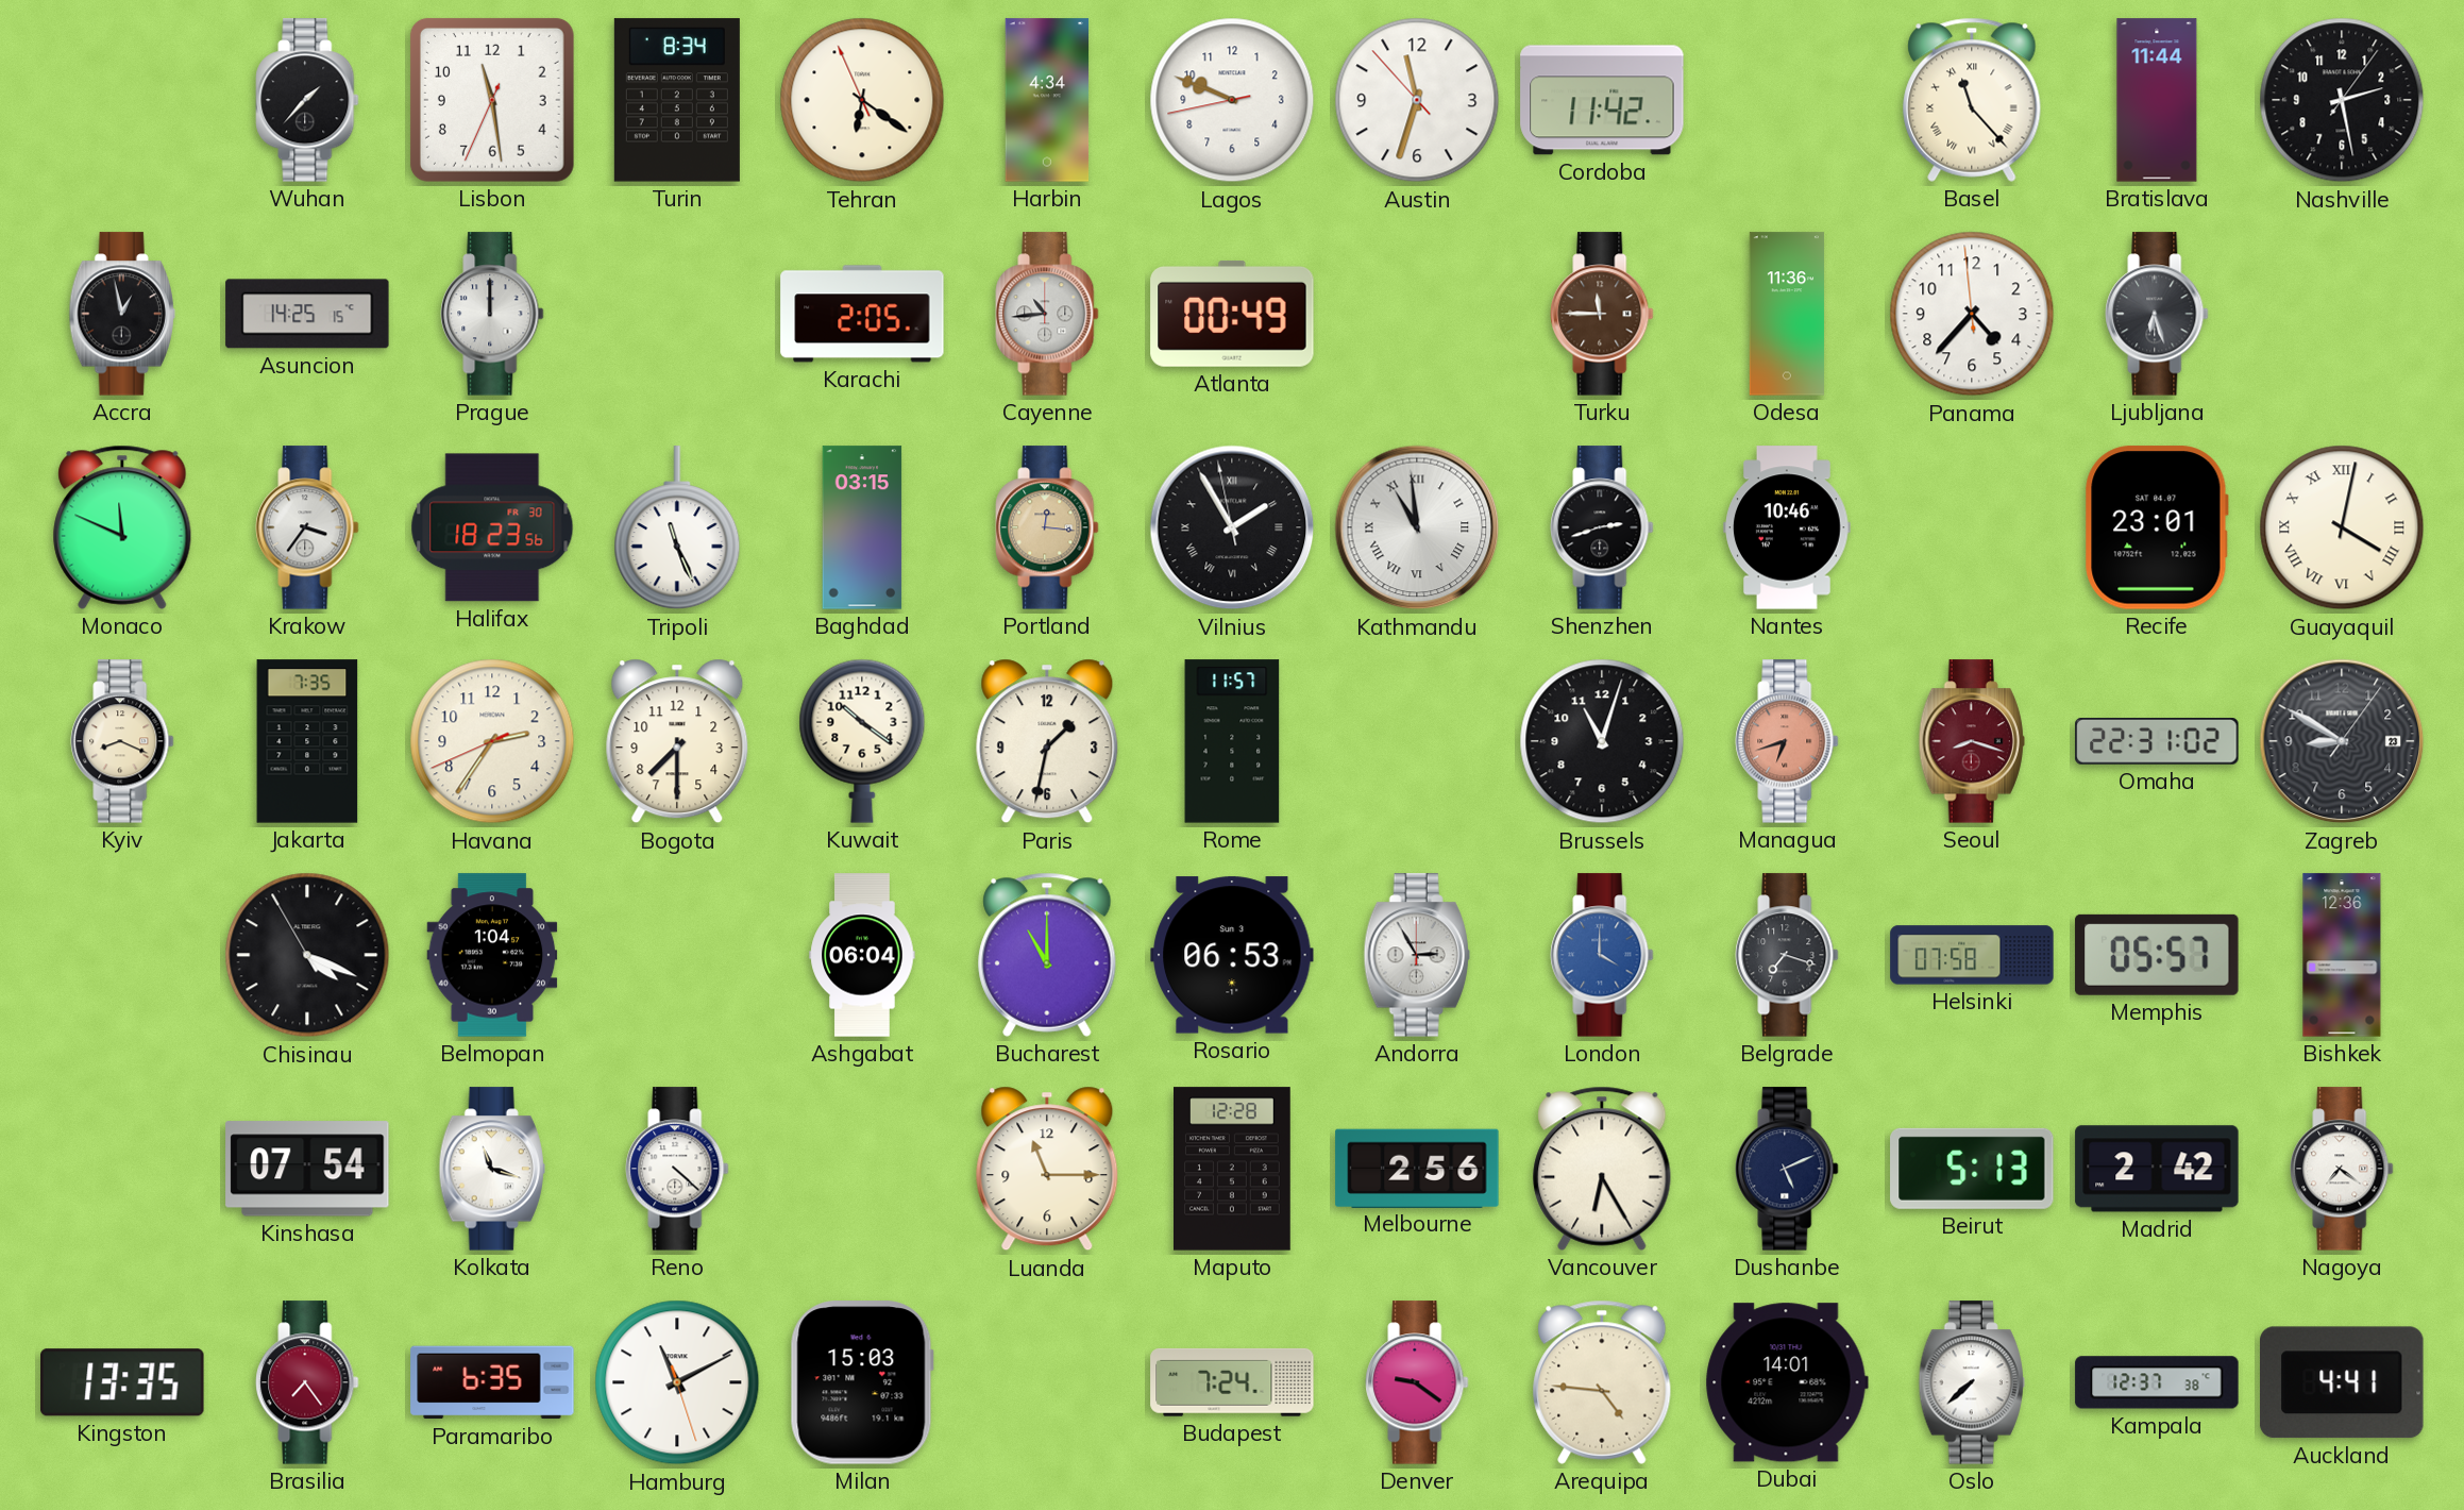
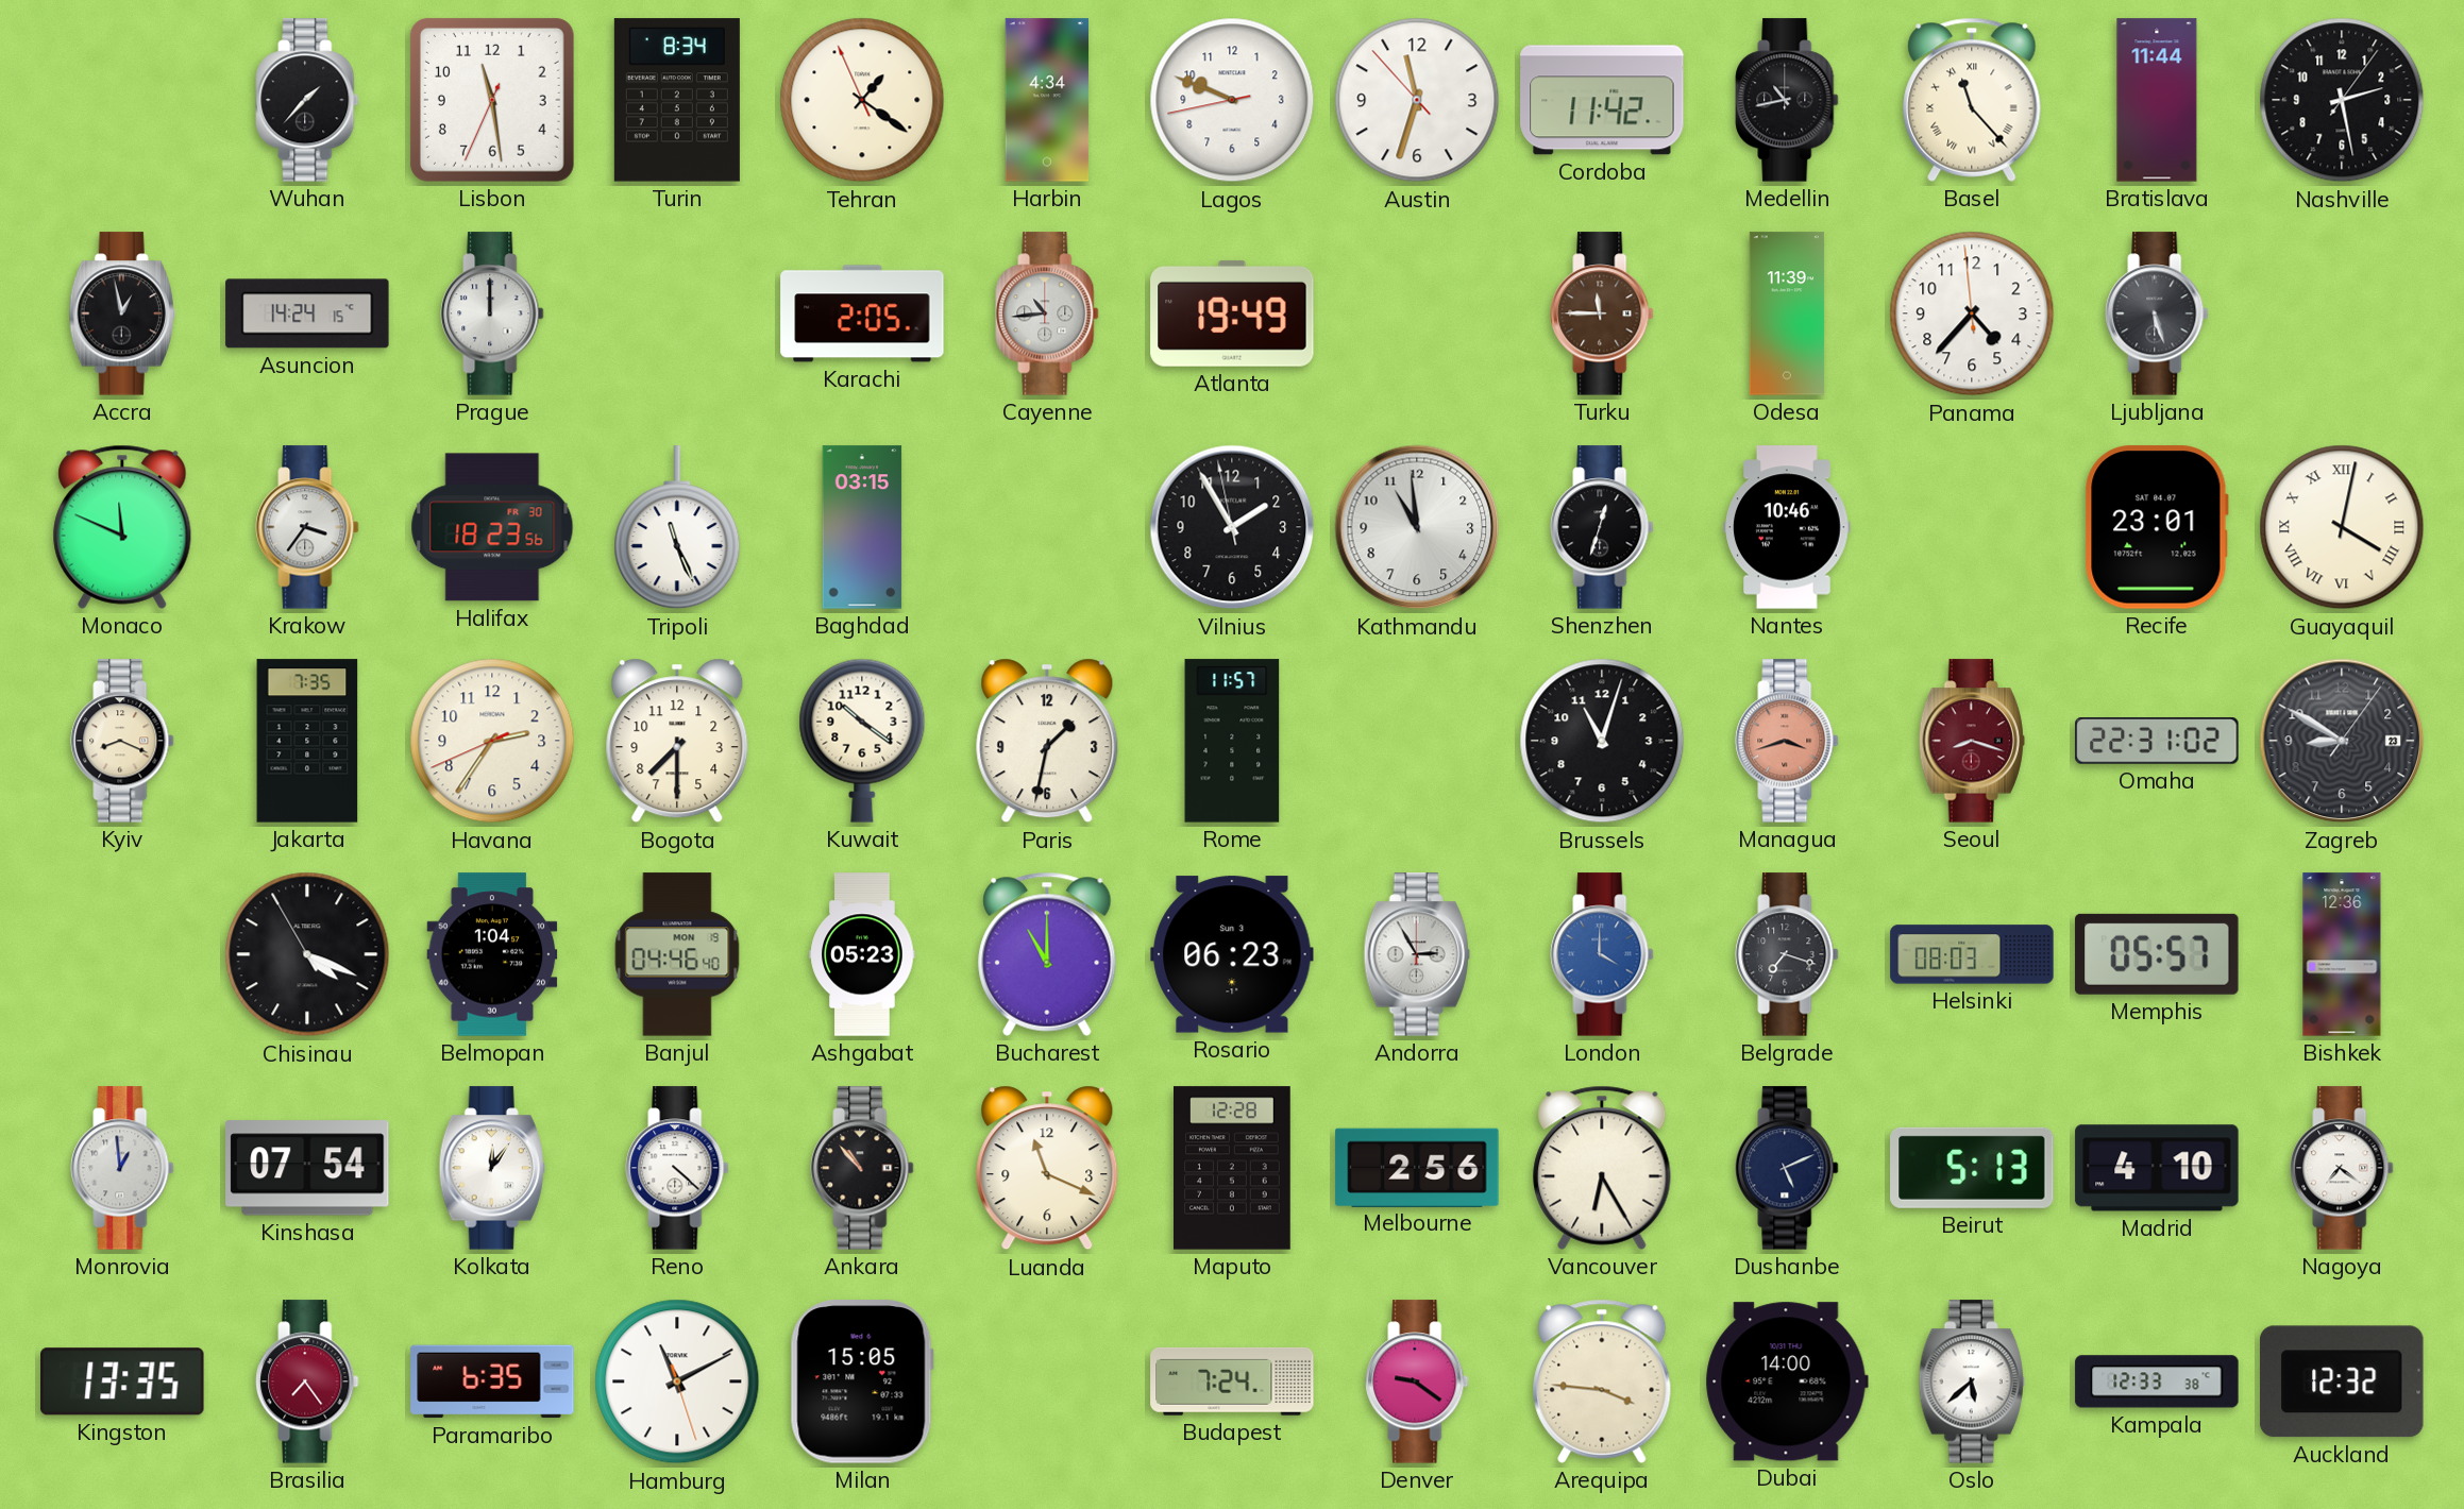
Tehran: 6:20 -> 1:20 (862, 100)
Medellin: none -> 10:43 (1787, 100)
Asuncion: 14:25 -> 14:24 (307, 313)
Atlanta: 00:49 -> 19:49 (1232, 313)
Odesa: 11:36 -> 11:39 (1787, 313)
Ljubljana: 6:27 -> 5:27 (2157, 313)
Portland: 12:16 -> none (1047, 527)
Vilnius numerals: Roman -> Arabic (1232, 527)
Kathmandu numerals: Roman -> Arabic (1417, 527)
Shenzhen: 2:42 -> 12:33 (1602, 527)
Managua: 6:42 -> 3:42 (1787, 741)
Banjul: none -> 04:46 (677, 954)
Ashgabat: 06:04 -> 05:23 (862, 954)
Rosario: 06:53 -> 06:23 (1232, 954)
Helsinki: 07:58 -> 08:03 (1972, 954)
Monrovia: none -> 12:59 (122, 1168)
Kolkata: 11:18 -> 12:06 (492, 1168)
Ankara: none -> 10:53 (862, 1168)
Luanda: 11:15 -> 11:19 (1047, 1168)
Madrid: 2:42 -> 4:10 (2157, 1168)
Milan: 15:03 -> 15:05 (862, 1381)
Arequipa: 4:46 -> 3:46 (1602, 1381)
Dubai: 14:01 -> 14:00 (1787, 1381)
Oslo: 7:38 -> 5:38 (1972, 1381)
Kampala: 12:37 -> 12:33 (2157, 1381)
Auckland: 4:41 -> 12:32 (2343, 1381)
